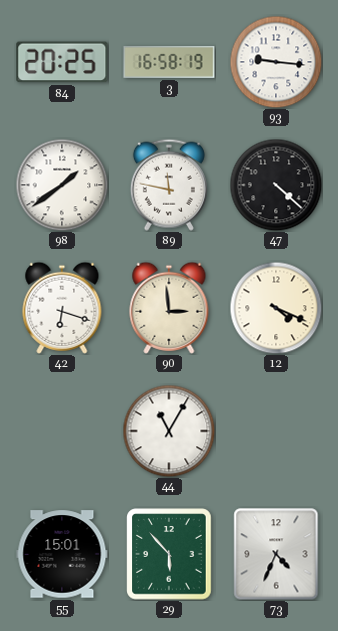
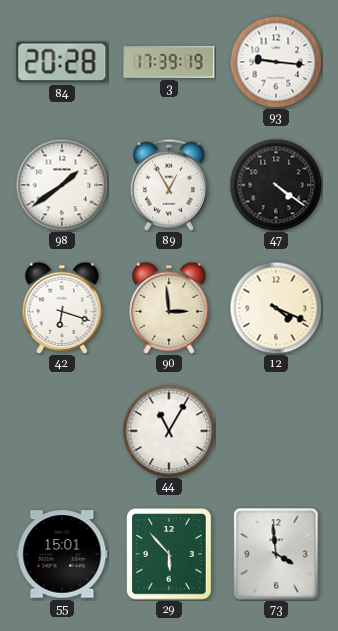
84: 20:25 -> 20:28 (62, 62)
3: 16:58 -> 17:39 (169, 62)
89: 11:47 -> 12:55 (169, 185)
47: 4:22 -> 4:21 (276, 185)
73: 4:34 -> 3:59 (276, 554)
